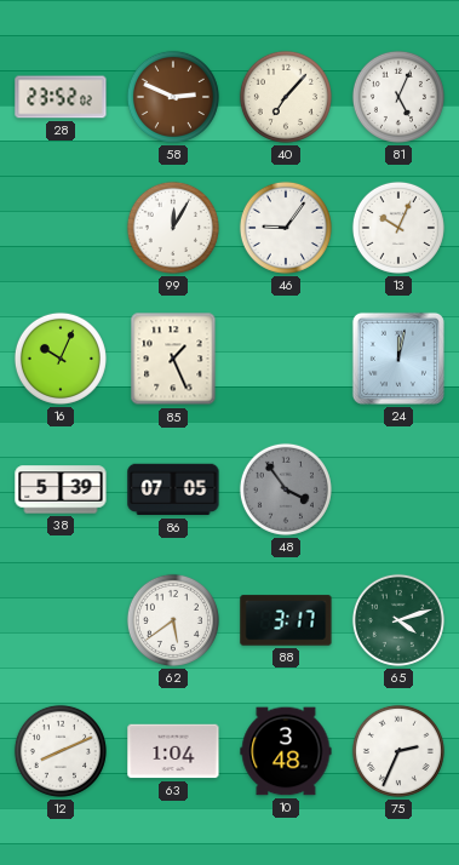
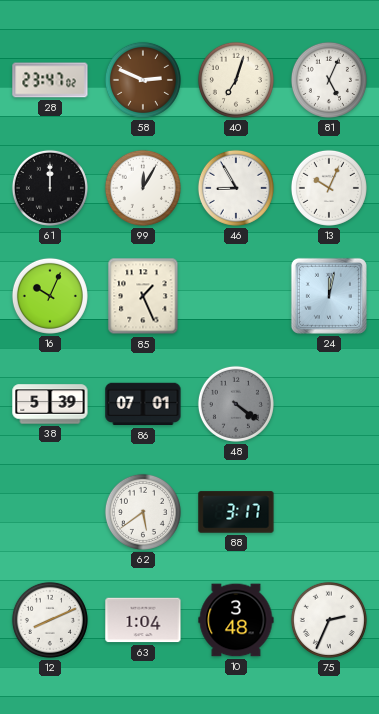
28: 23:52 -> 23:47 (50, 80)
40: 7:07 -> 7:03 (236, 80)
61: none -> 12:00 (50, 188)
46: 9:06 -> 8:55 (236, 188)
86: 07:05 -> 07:01 (143, 404)
48: 3:54 -> 4:21 (236, 404)
65: 4:12 -> none (398, 620)
